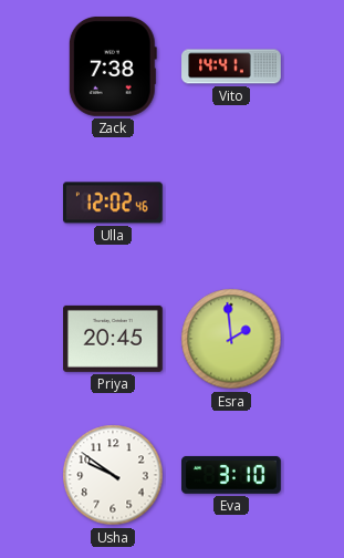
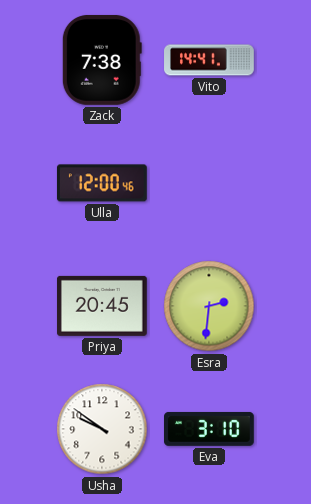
Ulla: 12:02 -> 12:00 (102, 183)
Esra: 1:59 -> 2:31 (209, 306)
